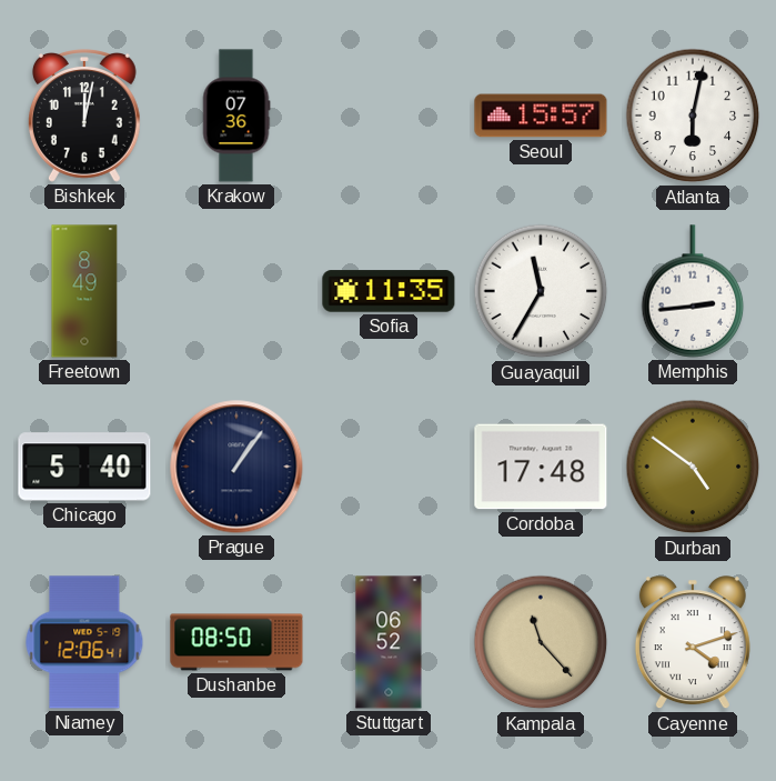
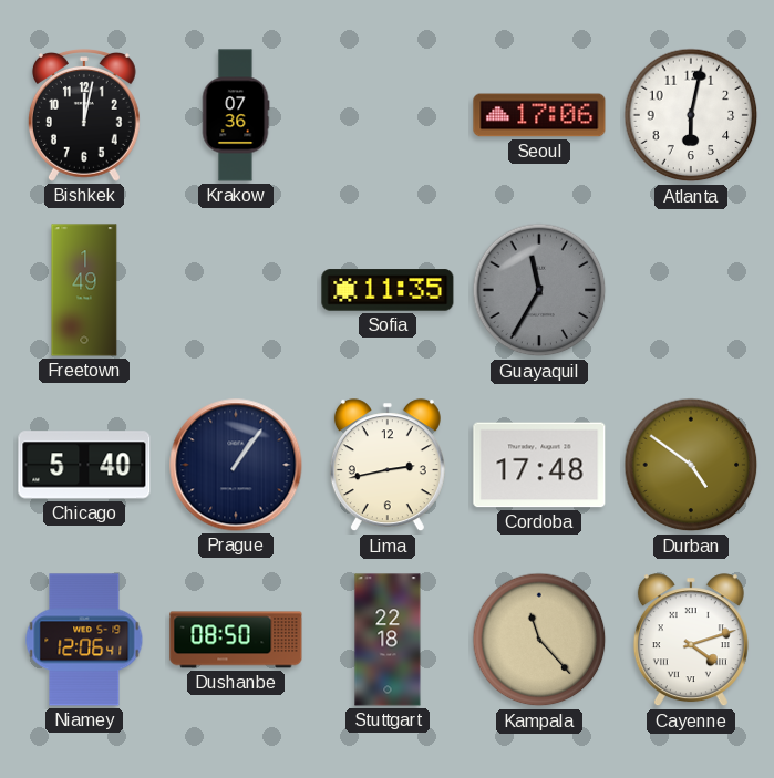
Seoul: 15:57 -> 17:06 (539, 115)
Freetown: 8:49 -> 1:49 (84, 290)
Guayaquil dial: white -> grey (539, 290)
Memphis: 2:44 -> none (693, 291)
Lima: none -> 2:43 (388, 466)
Stuttgart: 06:52 -> 22:18 (388, 640)
